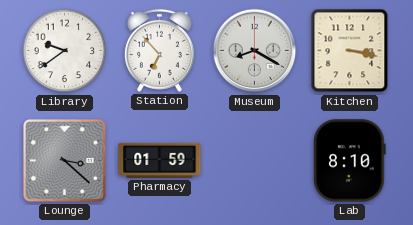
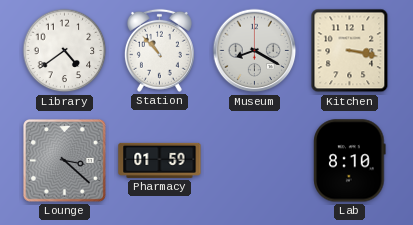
Library: 9:39 -> 4:39 (65, 51)
Station: 6:53 -> 10:53 (159, 50)
